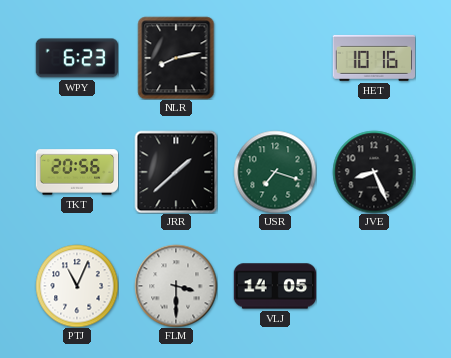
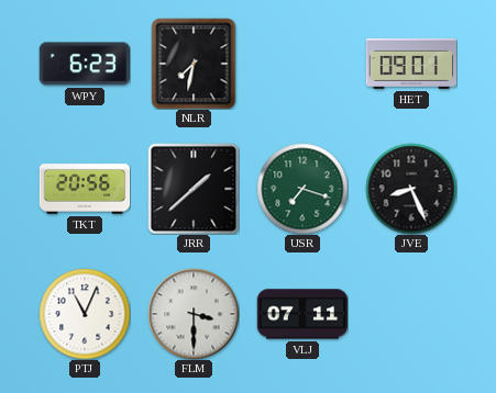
NLR: 8:13 -> 7:32 (194, 64)
HET: 10:16 -> 09:01 (410, 64)
VLJ: 14:05 -> 07:11 (302, 314)
